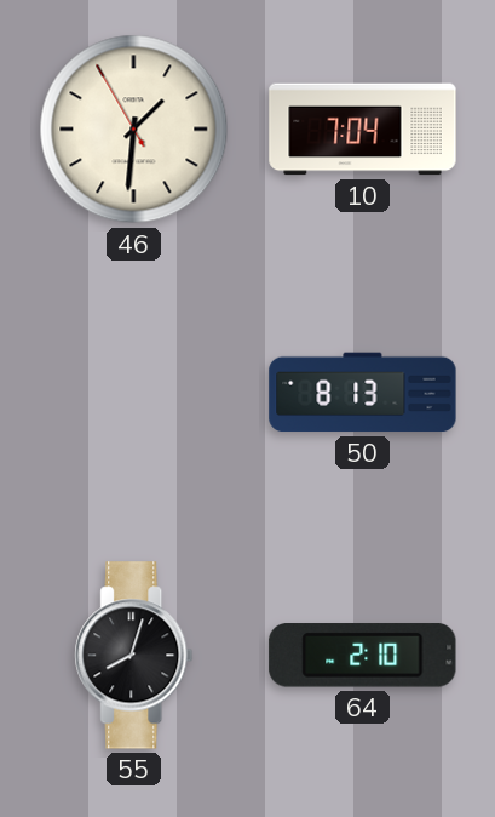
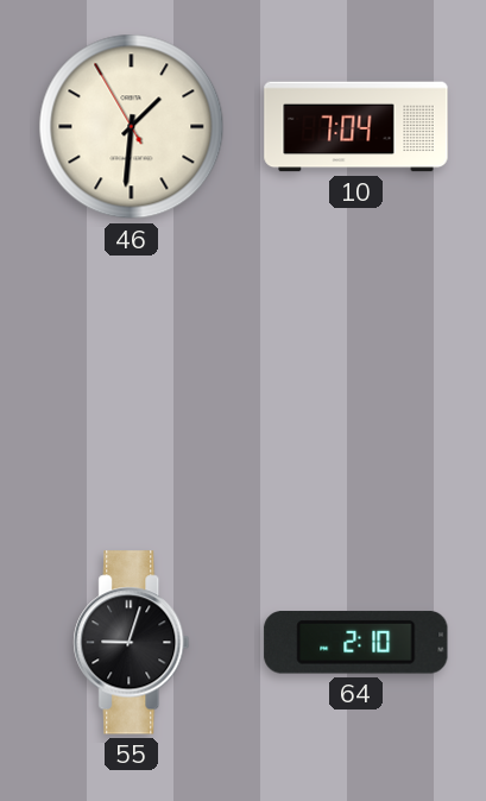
50: 8:13 -> none (363, 393)
55: 8:03 -> 9:03 (132, 643)
